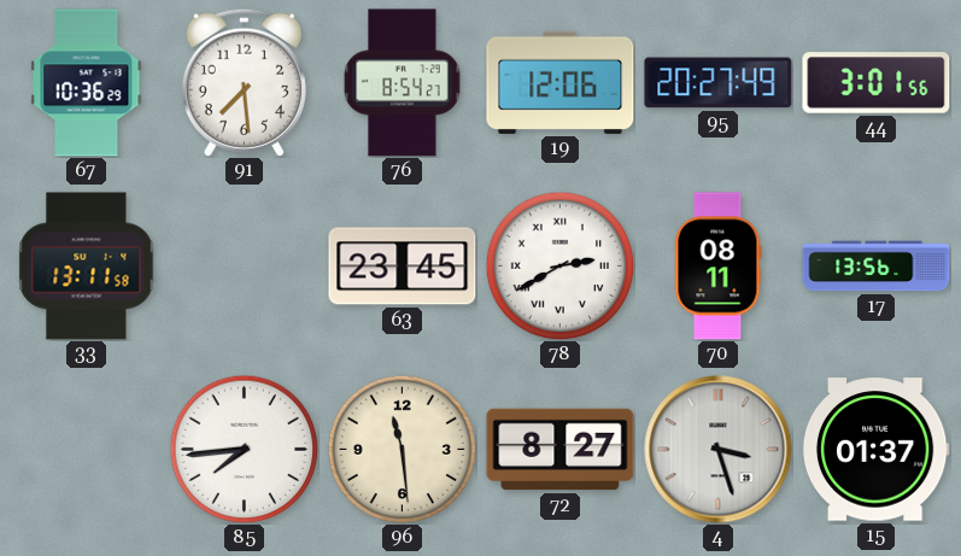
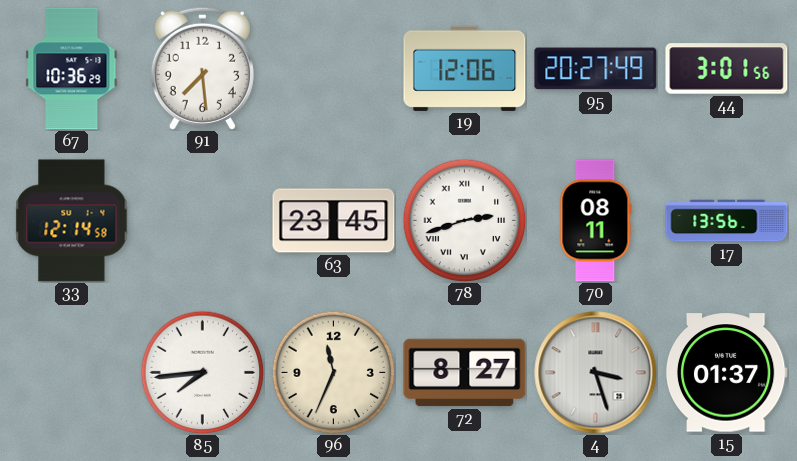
76: 8:54 -> none (403, 83)
33: 13:11 -> 12:14 (72, 221)
78: 2:40 -> 2:42 (464, 220)
96: 11:29 -> 11:34 (333, 372)
